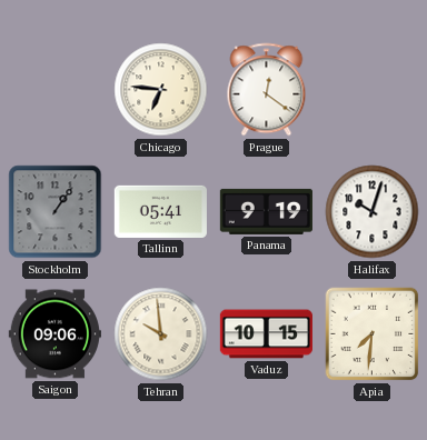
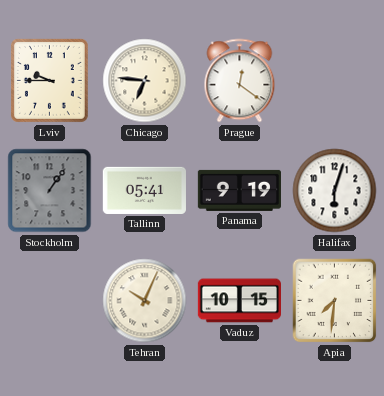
Lviv: none -> 9:45 (49, 80)
Halifax: 10:03 -> 6:03 (335, 191)
Saigon: 09:06 -> none (54, 334)
Tehran: 9:59 -> 10:04 (145, 301)
